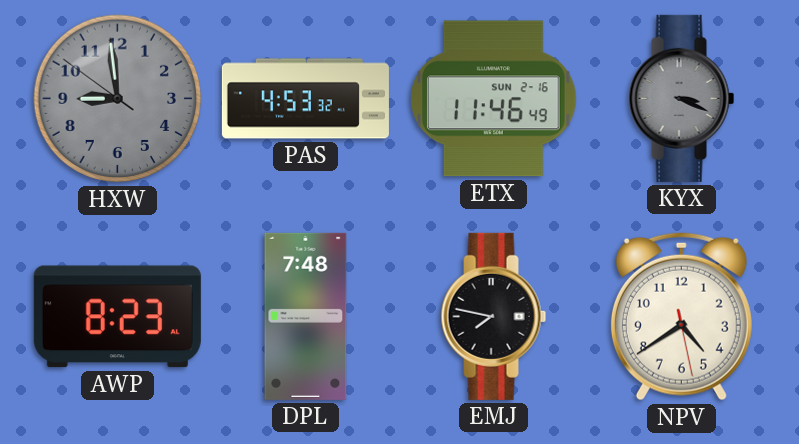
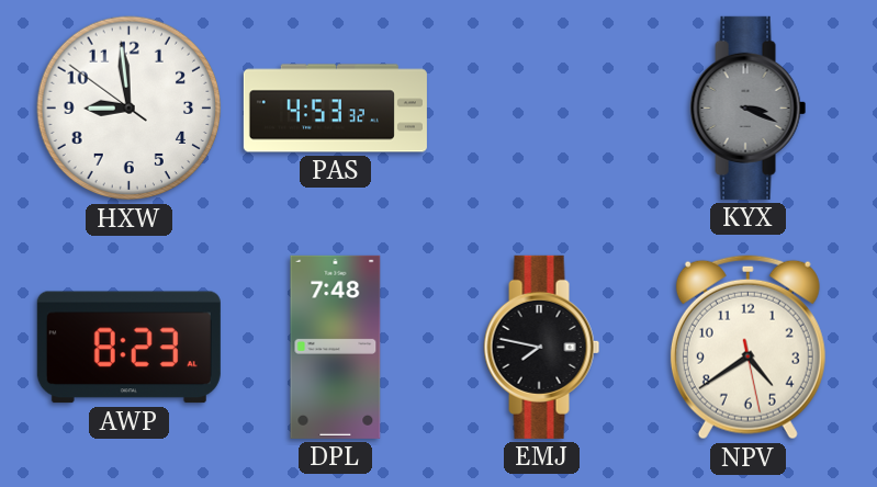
HXW dial: grey -> white (130, 109)
ETX: 11:46 -> none (494, 99)
